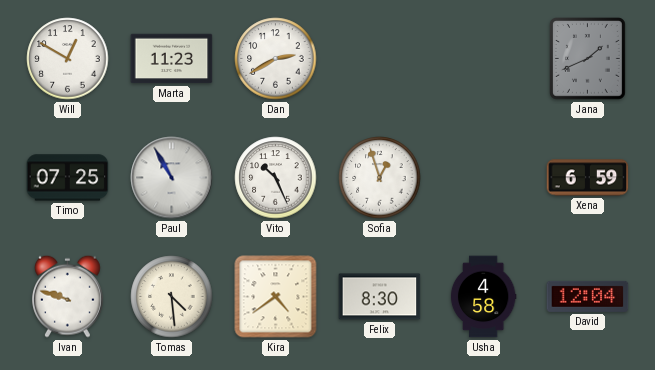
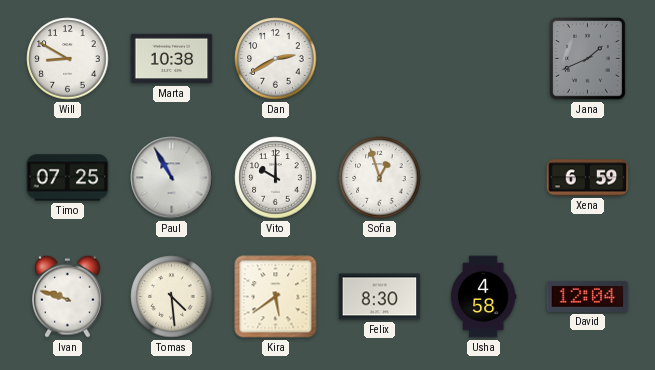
Will: 12:50 -> 8:50 (68, 59)
Marta: 11:23 -> 10:38 (172, 59)
Vito: 10:26 -> 10:00 (276, 178)
Kira: 4:39 -> 5:39 (276, 297)
